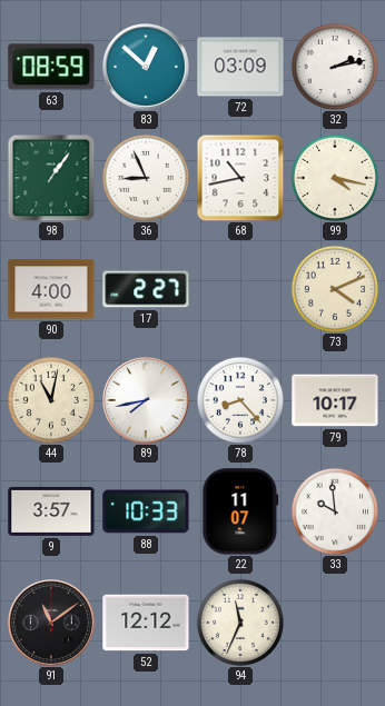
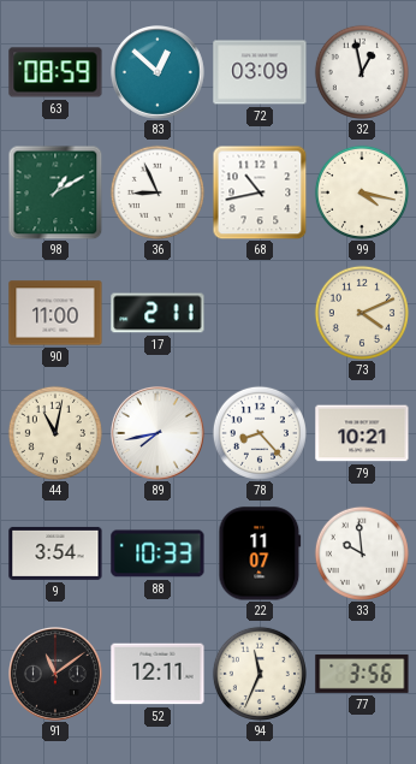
32: 2:13 -> 12:58 (362, 72)
98: 1:06 -> 1:10 (55, 193)
90: 4:00 -> 11:00 (55, 313)
17: 2:27 -> 2:11 (158, 313)
79: 10:17 -> 10:21 (362, 433)
9: 3:57 -> 3:54 (55, 553)
52: 12:12 -> 12:11 (158, 674)
77: none -> 3:56 (362, 674)
